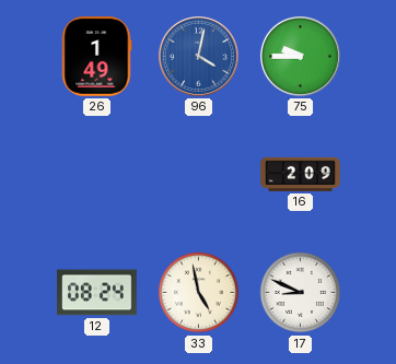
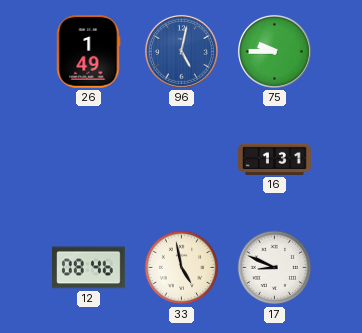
96: 4:02 -> 5:02 (181, 51)
16: 2:09 -> 1:31 (275, 159)
12: 08:24 -> 08:46 (89, 268)
